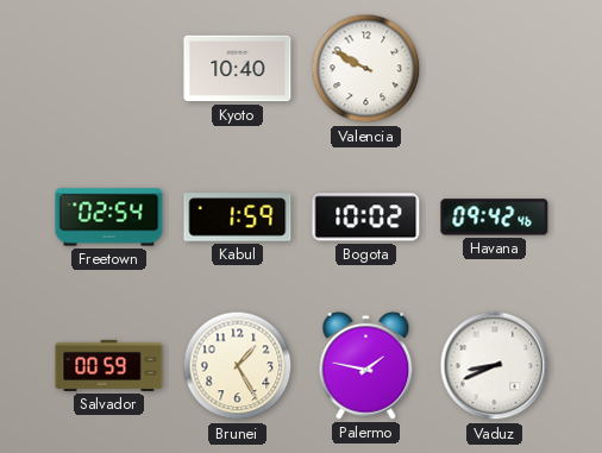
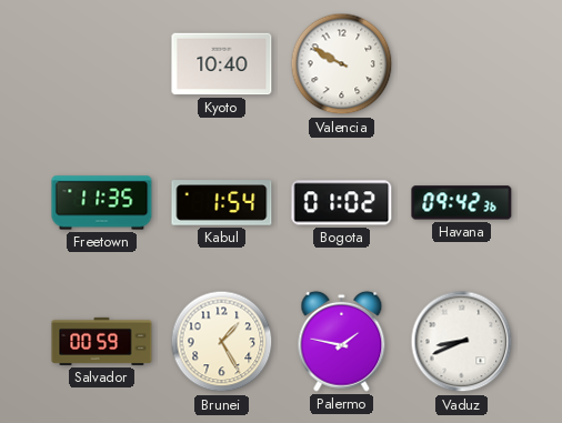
Freetown: 02:54 -> 11:35 (102, 203)
Kabul: 1:59 -> 1:54 (222, 203)
Bogota: 10:02 -> 01:02 (342, 203)
Havana: 09:42:46 -> 09:42:36 (462, 203)
